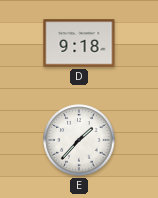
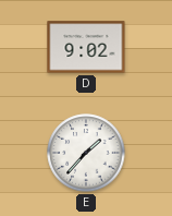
D: 9:18 -> 9:02 (86, 47)
